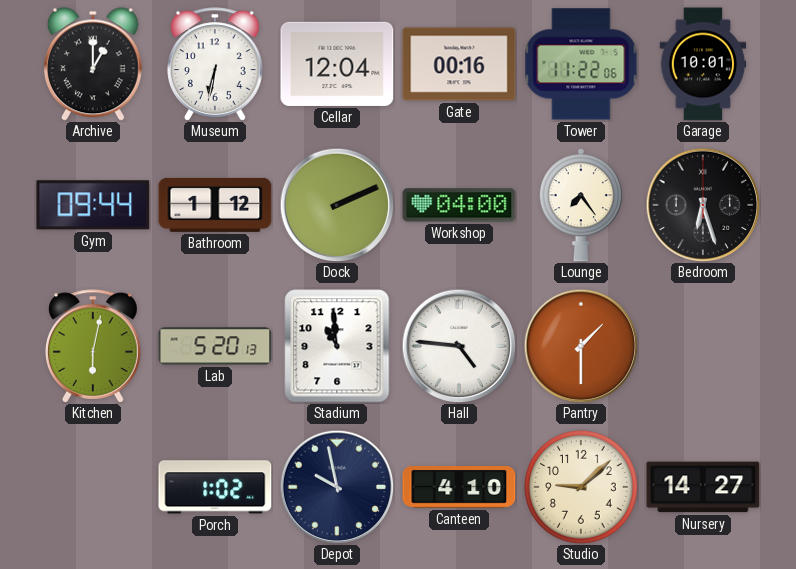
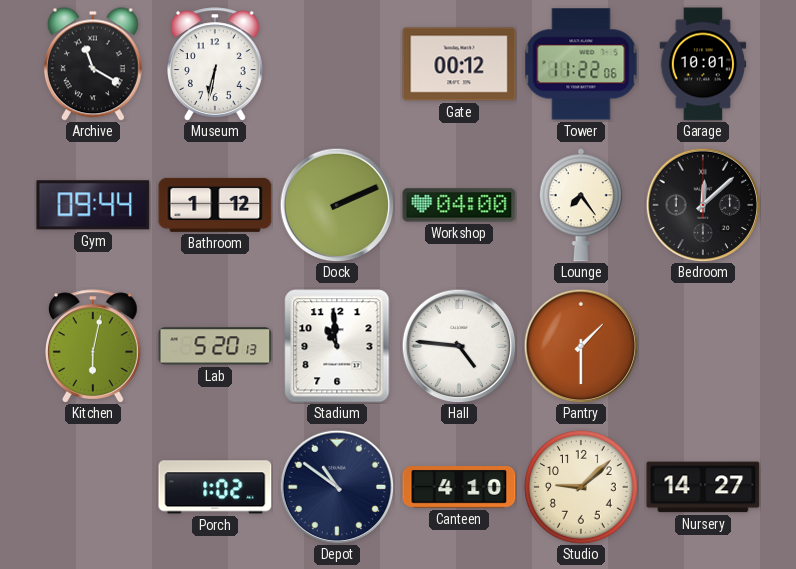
Archive: 1:00 -> 11:20 (93, 64)
Cellar: 12:04 -> none (337, 64)
Gate: 00:16 -> 00:12 (459, 64)
Bedroom: 6:27 -> 12:08 (703, 205)
Depot: 9:58 -> 10:51 (337, 487)
